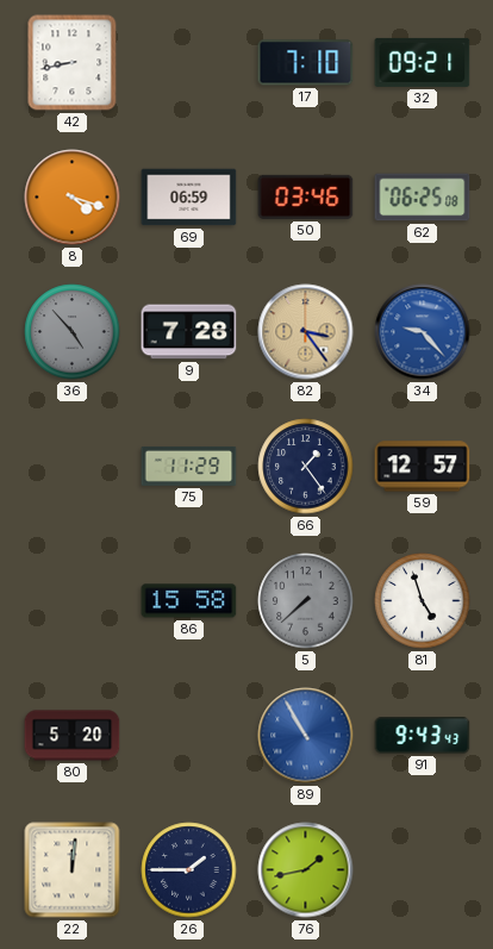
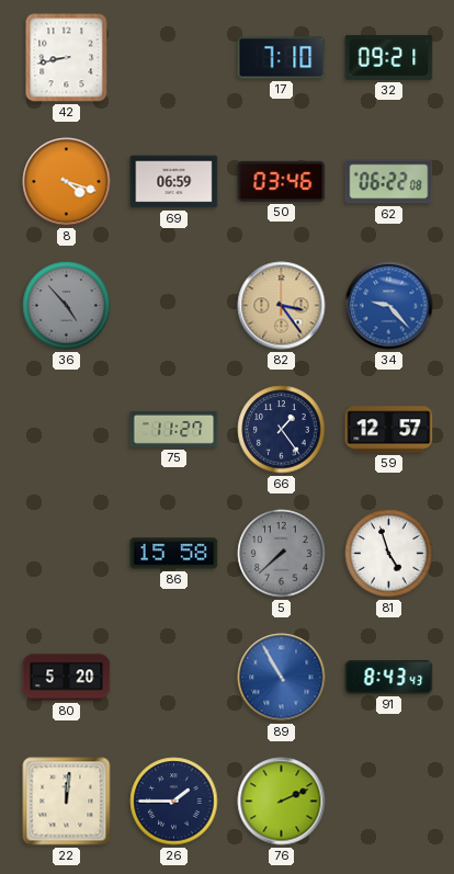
62: 06:25 -> 06:22 (389, 182)
9: 7:28 -> none (189, 332)
75: 11:29 -> 11:27 (174, 429)
91: 9:43 -> 8:43 (389, 678)
76: 1:43 -> 2:11 (282, 802)
